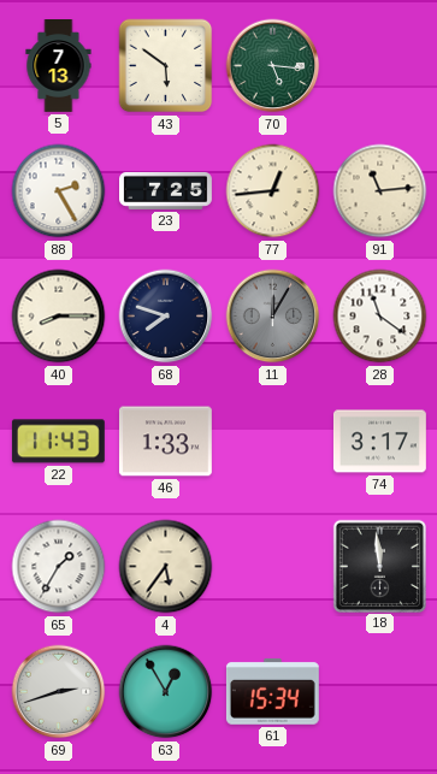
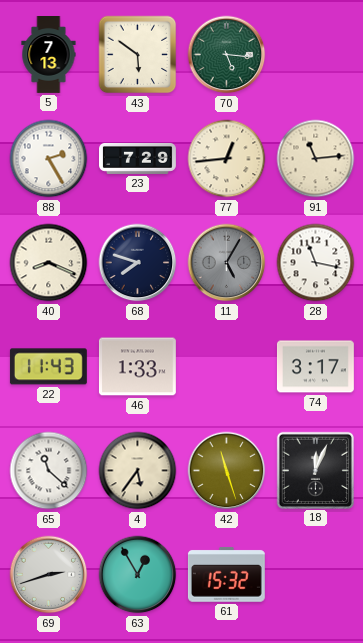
23: 7:25 -> 7:29 (138, 158)
40: 8:15 -> 8:19 (49, 263)
11: 12:05 -> 5:05 (227, 263)
28: 11:21 -> 11:17 (316, 263)
65: 1:35 -> 11:22 (49, 471)
42: none -> 11:27 (227, 471)
18: 11:59 -> 12:04 (315, 470)
61: 15:34 -> 15:32 (226, 574)
